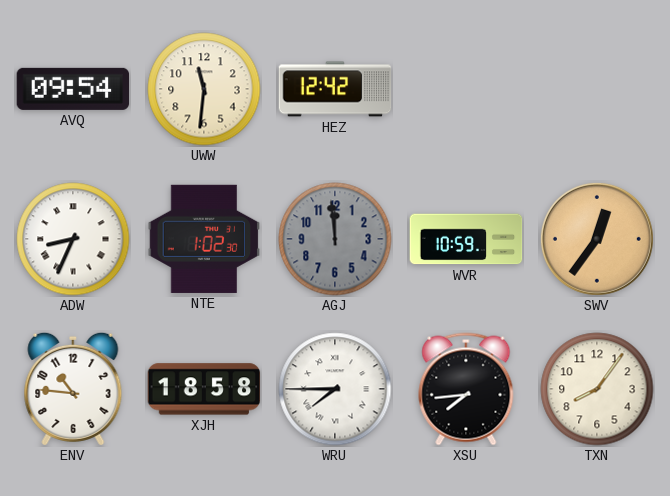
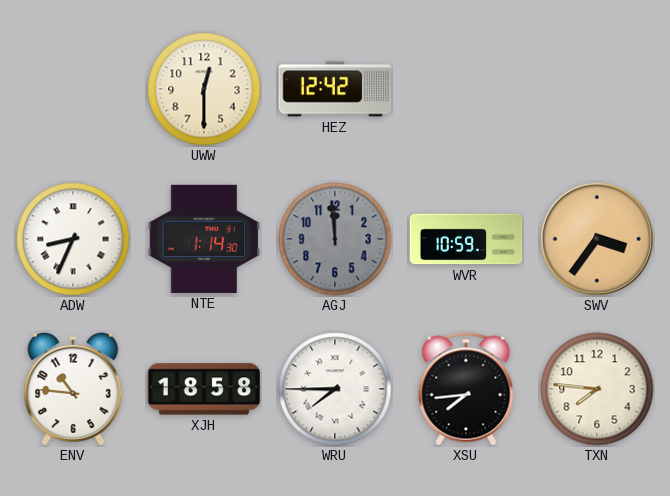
AVQ: 09:54 -> none (73, 89)
UWW: 11:31 -> 12:30 (204, 89)
NTE: 1:02 -> 1:14 (204, 239)
SWV: 12:36 -> 3:36 (597, 239)
TXN: 8:06 -> 7:46 (597, 389)
